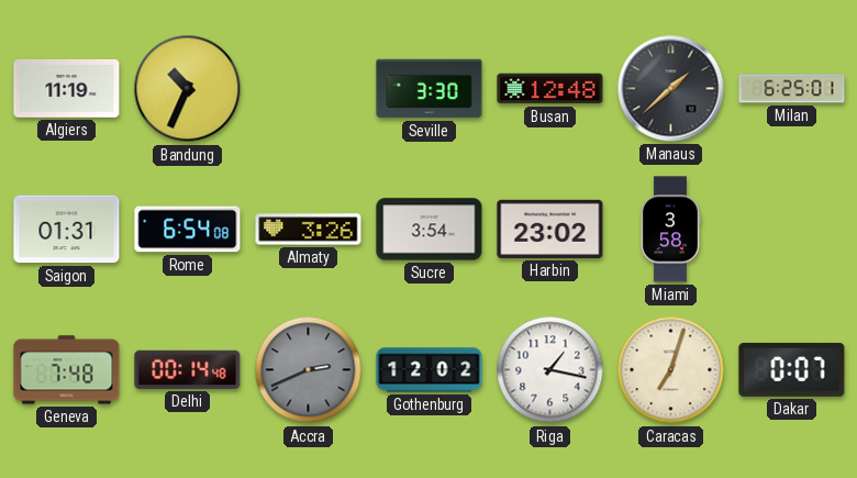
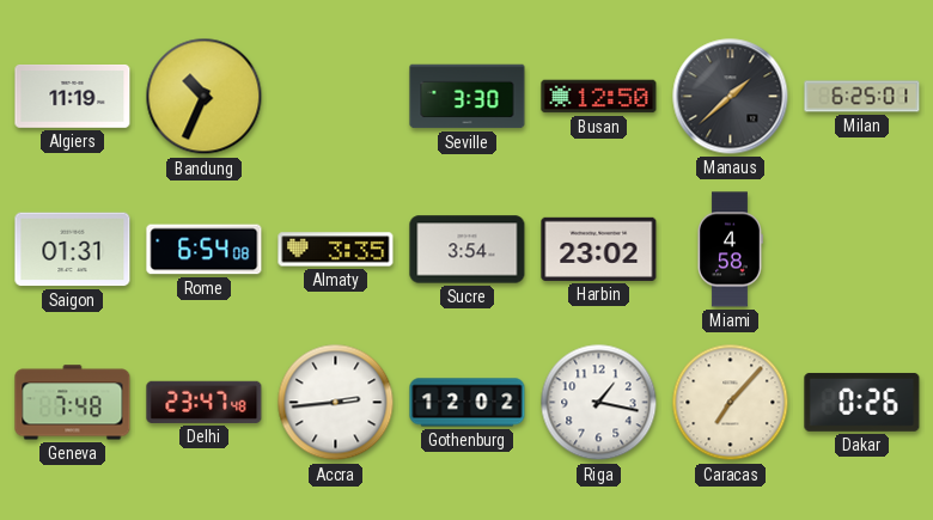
Busan: 12:48 -> 12:50 (599, 97)
Almaty: 3:26 -> 3:35 (336, 250)
Miami: 3:58 -> 4:58 (731, 250)
Delhi: 00:14 -> 23:47 (205, 402)
Accra: 2:41 -> 2:44 (336, 403)
Accra dial: grey -> white (336, 403)
Caracas: 7:03 -> 7:07 (731, 403)
Dakar: 0:07 -> 0:26 (862, 402)
